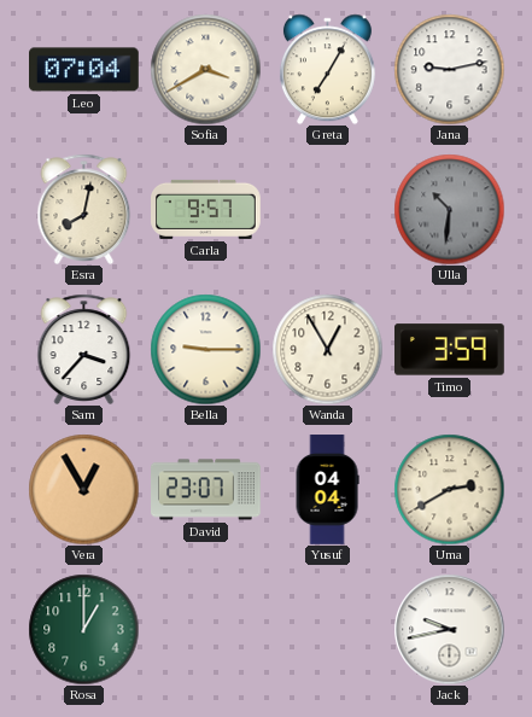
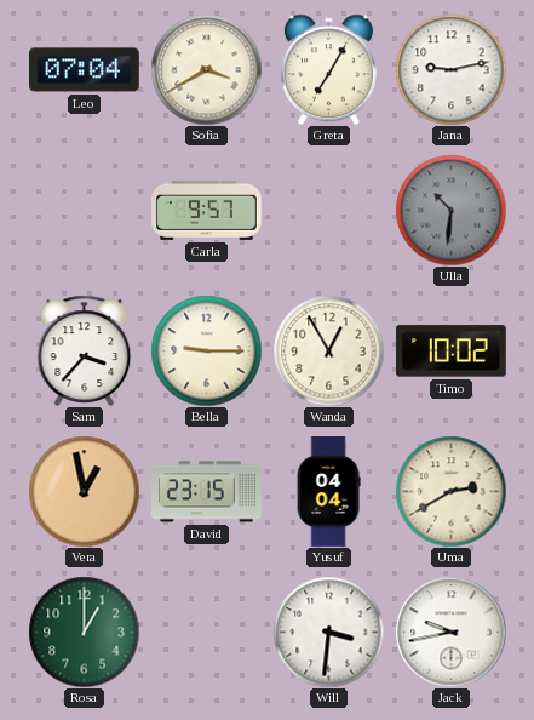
Esra: 8:02 -> none (84, 209)
Timo: 3:59 -> 10:02 (452, 352)
Vera: 12:55 -> 12:58 (84, 491)
David: 23:07 -> 23:15 (207, 492)
Will: none -> 3:31 (328, 632)
